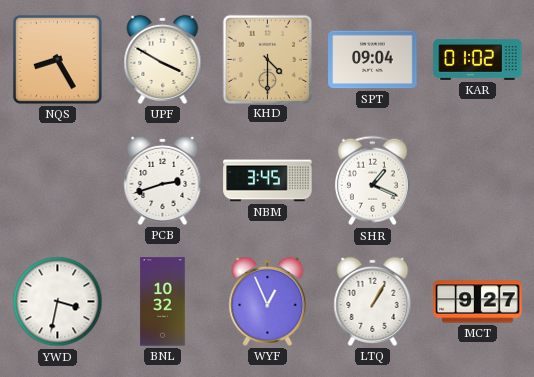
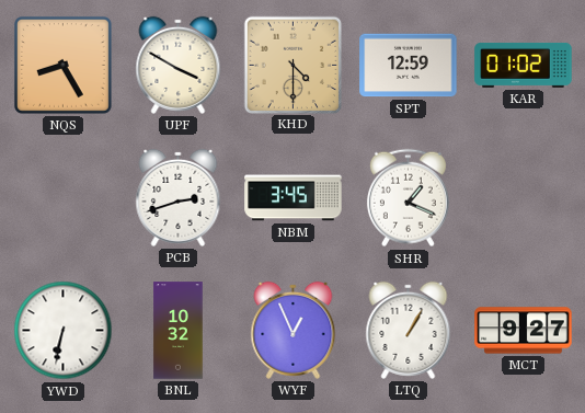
SPT: 09:04 -> 12:59 (409, 66)
YWD: 3:32 -> 6:32 (64, 331)
